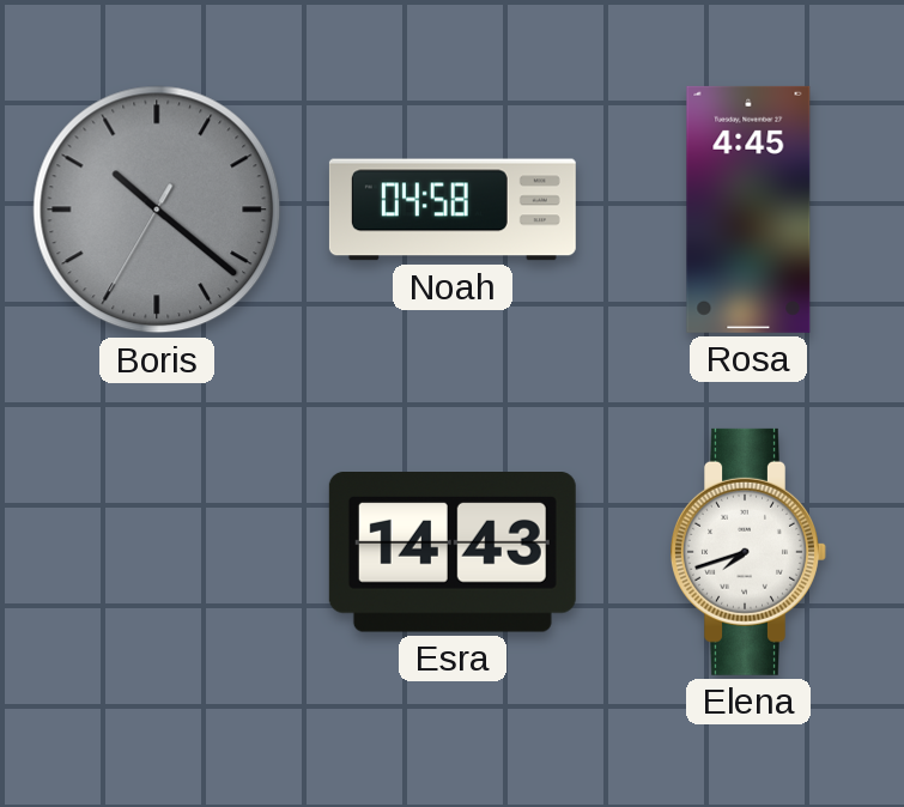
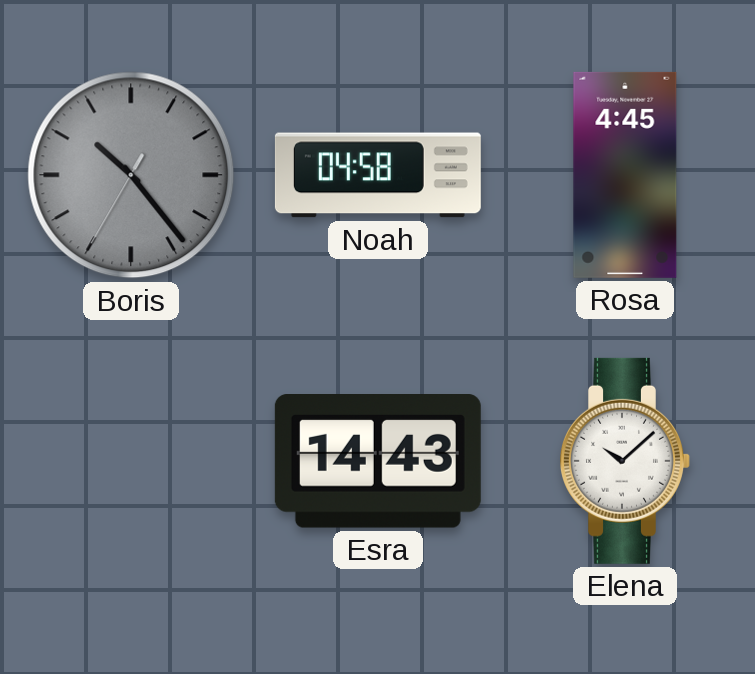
Boris: 10:21 -> 10:23 (131, 175)
Elena: 7:42 -> 10:08 (626, 461)
